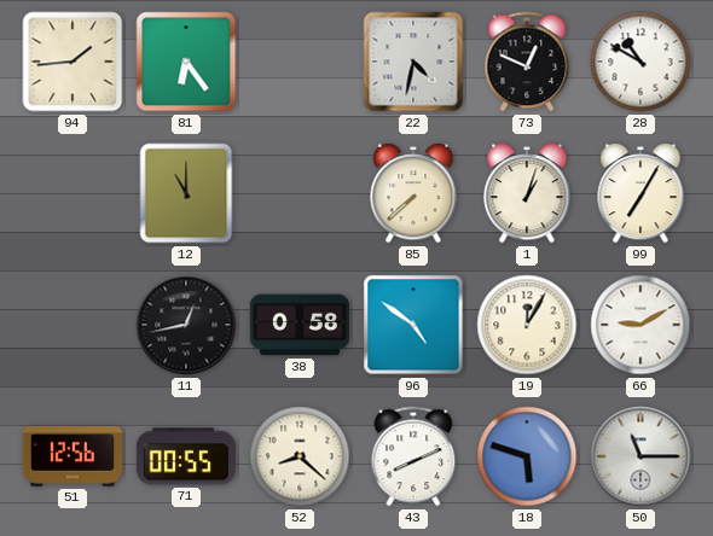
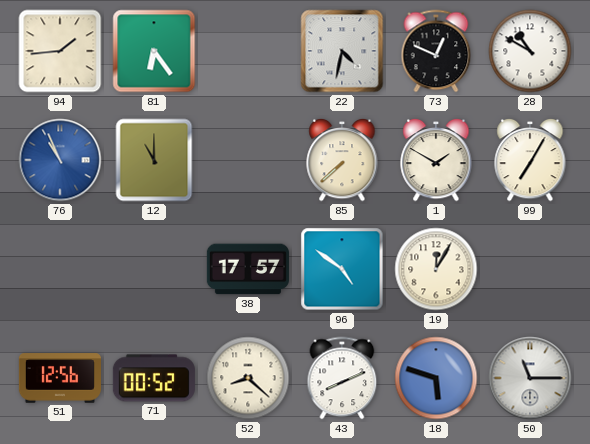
76: none -> 10:56 (60, 160)
1: 1:03 -> 1:50 (436, 160)
11: 12:43 -> none (186, 325)
38: 0:58 -> 17:57 (248, 269)
66: 9:10 -> none (640, 325)
71: 00:55 -> 00:52 (154, 378)
